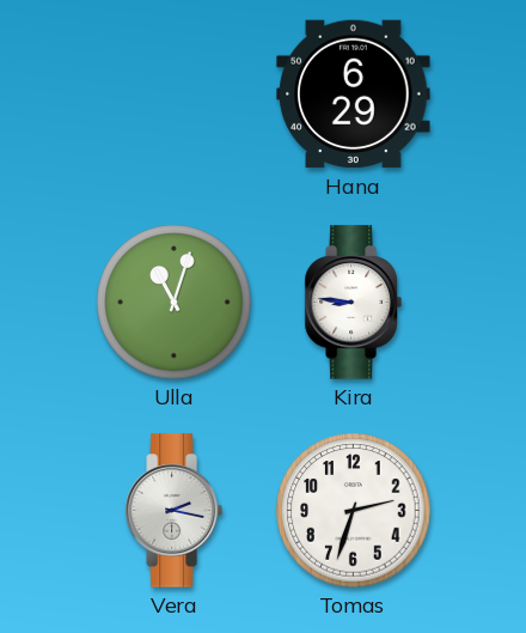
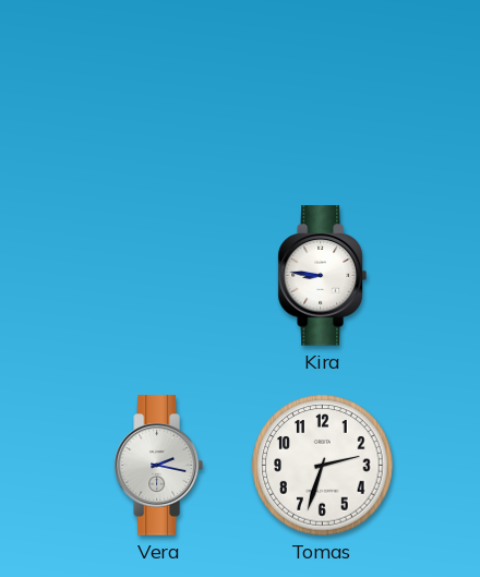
Hana: 6:29 -> none (354, 95)
Ulla: 11:03 -> none (175, 303)
